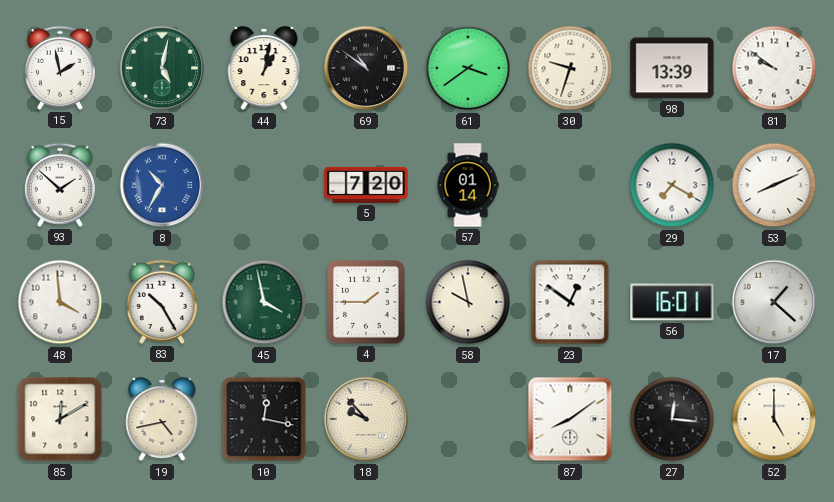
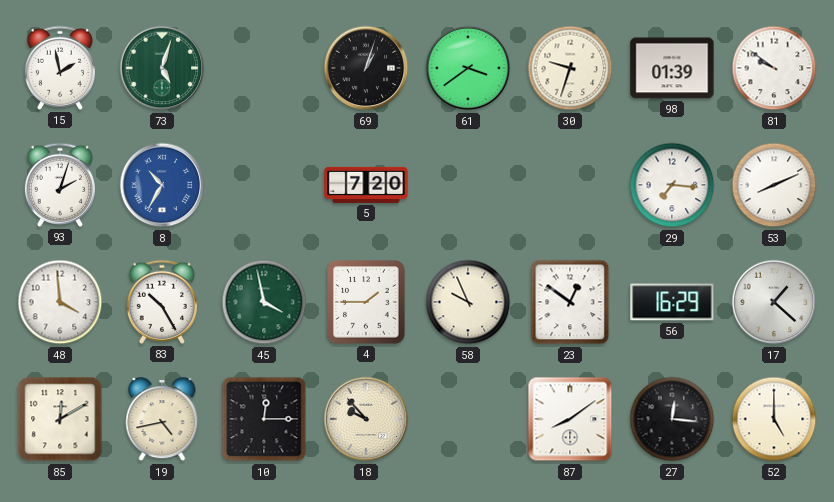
73: 5:02 -> 5:03 (162, 68)
44: 1:02 -> none (264, 69)
69: 10:51 -> 1:03 (366, 68)
98: 13:39 -> 01:39 (672, 68)
93: 1:52 -> 2:03 (60, 185)
57: 01:14 -> none (468, 185)
29: 7:20 -> 7:16 (672, 185)
58: 9:58 -> 9:56 (468, 302)
56: 16:01 -> 16:29 (672, 302)
10: 12:17 -> 12:15 (264, 419)
